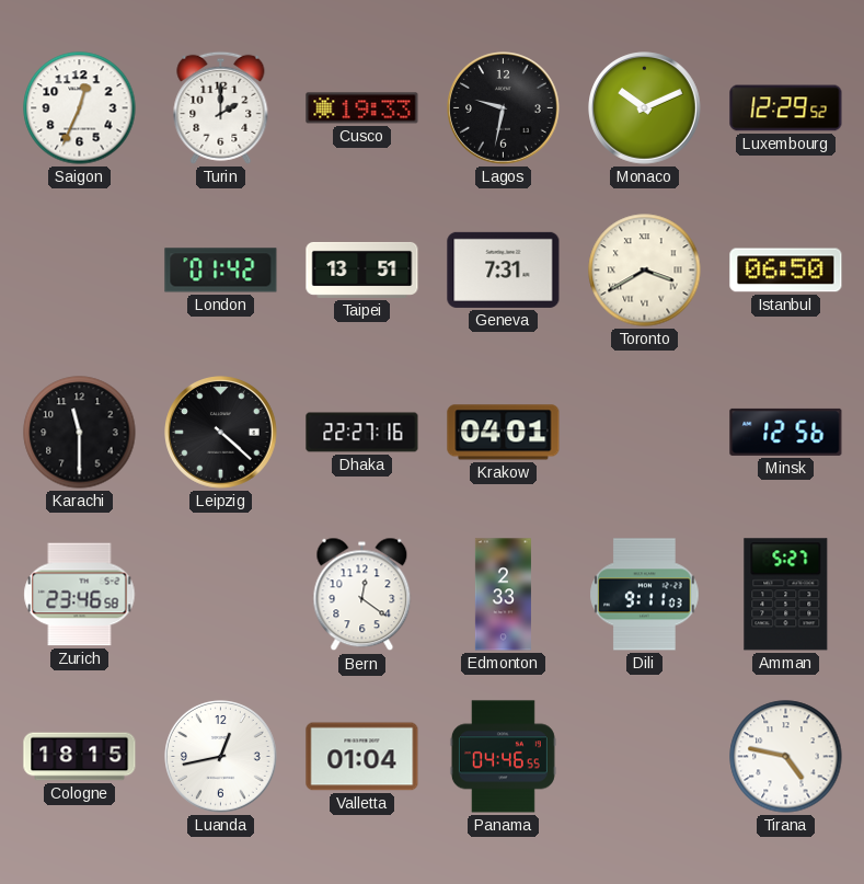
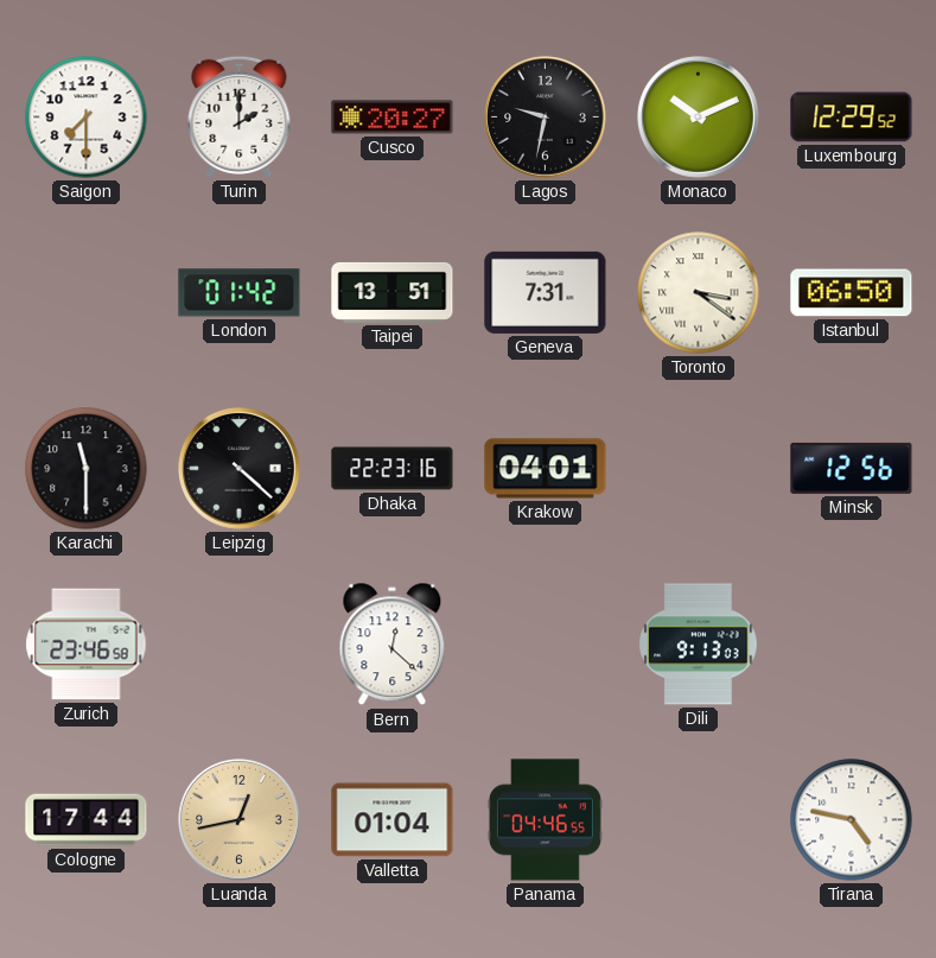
Saigon: 12:34 -> 7:30 (87, 118)
Cusco: 19:33 -> 20:27 (393, 118)
Toronto: 3:40 -> 3:21 (699, 293)
Dhaka: 22:27 -> 22:23 (393, 469)
Bern: 12:21 -> 12:22 (393, 645)
Edmonton: 2:33 -> none (503, 595)
Dili: 9:11 -> 9:13 (699, 645)
Amman: 5:27 -> none (786, 595)
Cologne: 18:15 -> 17:44 (87, 820)
Luanda dial: white -> champagne (240, 820)
